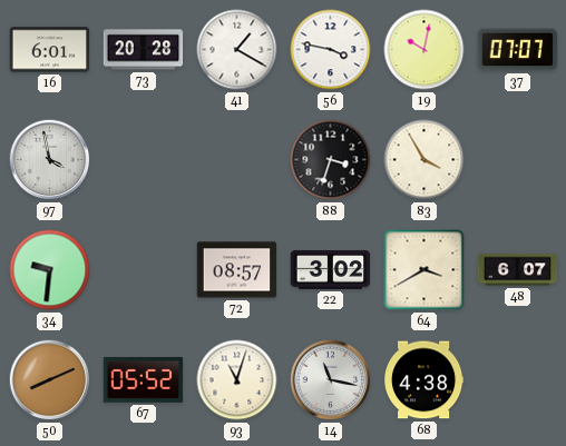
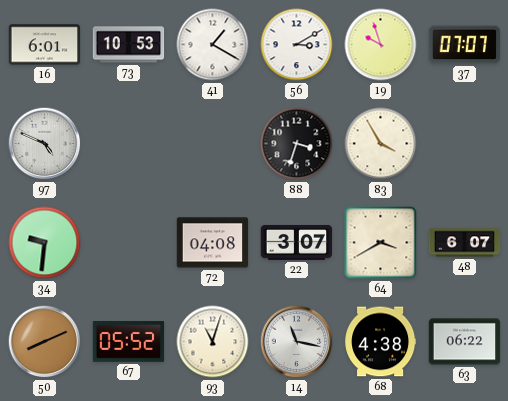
73: 20:28 -> 10:53 (129, 45)
56: 3:47 -> 3:10 (297, 45)
19: 10:02 -> 9:57 (381, 45)
97: 3:58 -> 4:49 (45, 144)
72: 08:57 -> 04:08 (213, 243)
22: 3:02 -> 3:07 (297, 242)
63: none -> 06:22 (465, 342)
